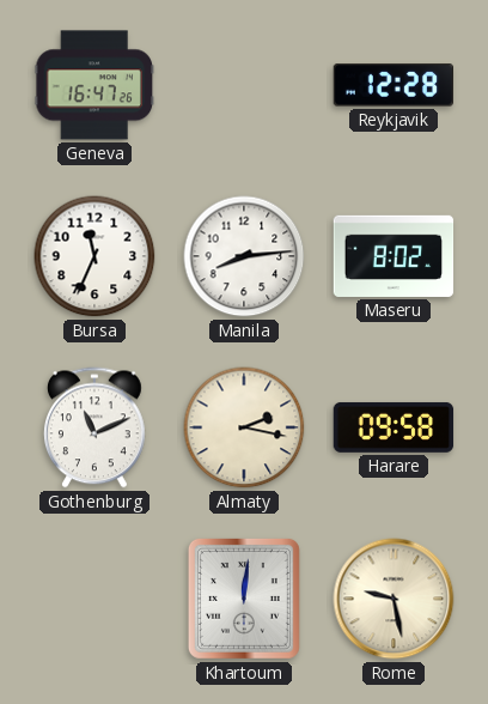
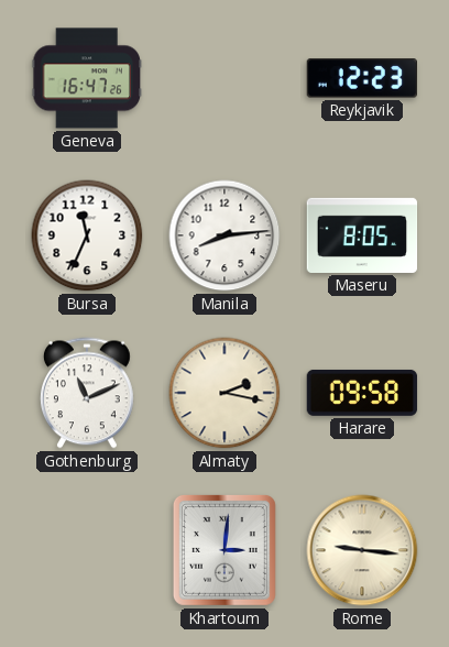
Reykjavik: 12:28 -> 12:23 (361, 78)
Maseru: 8:02 -> 8:05 (362, 235)
Khartoum: 12:01 -> 3:01 (225, 550)
Rome: 9:28 -> 9:16 (362, 550)
